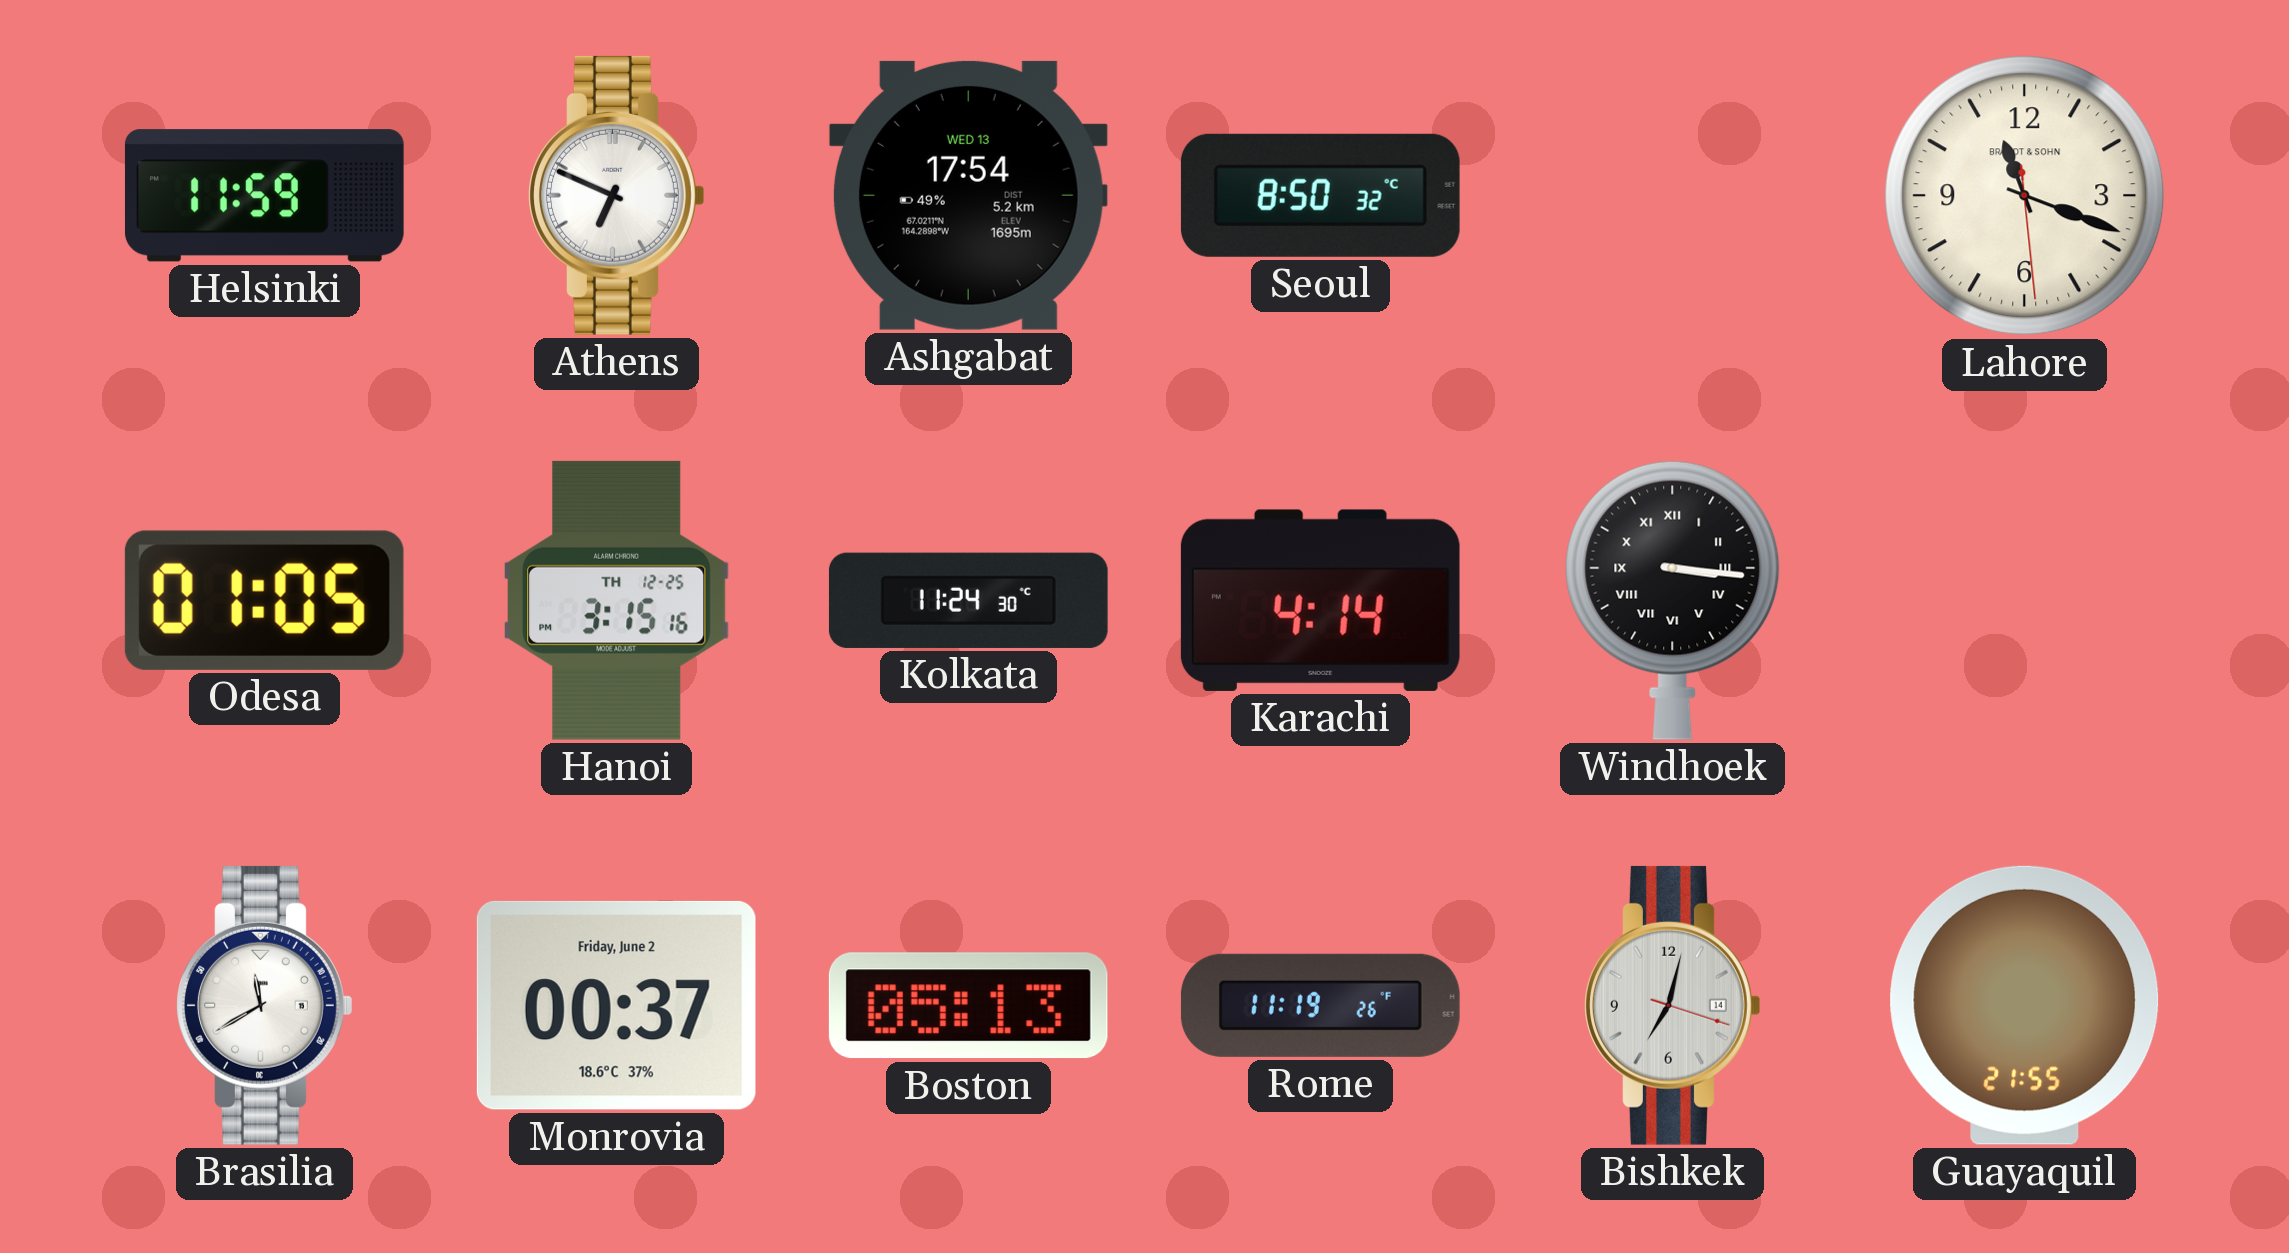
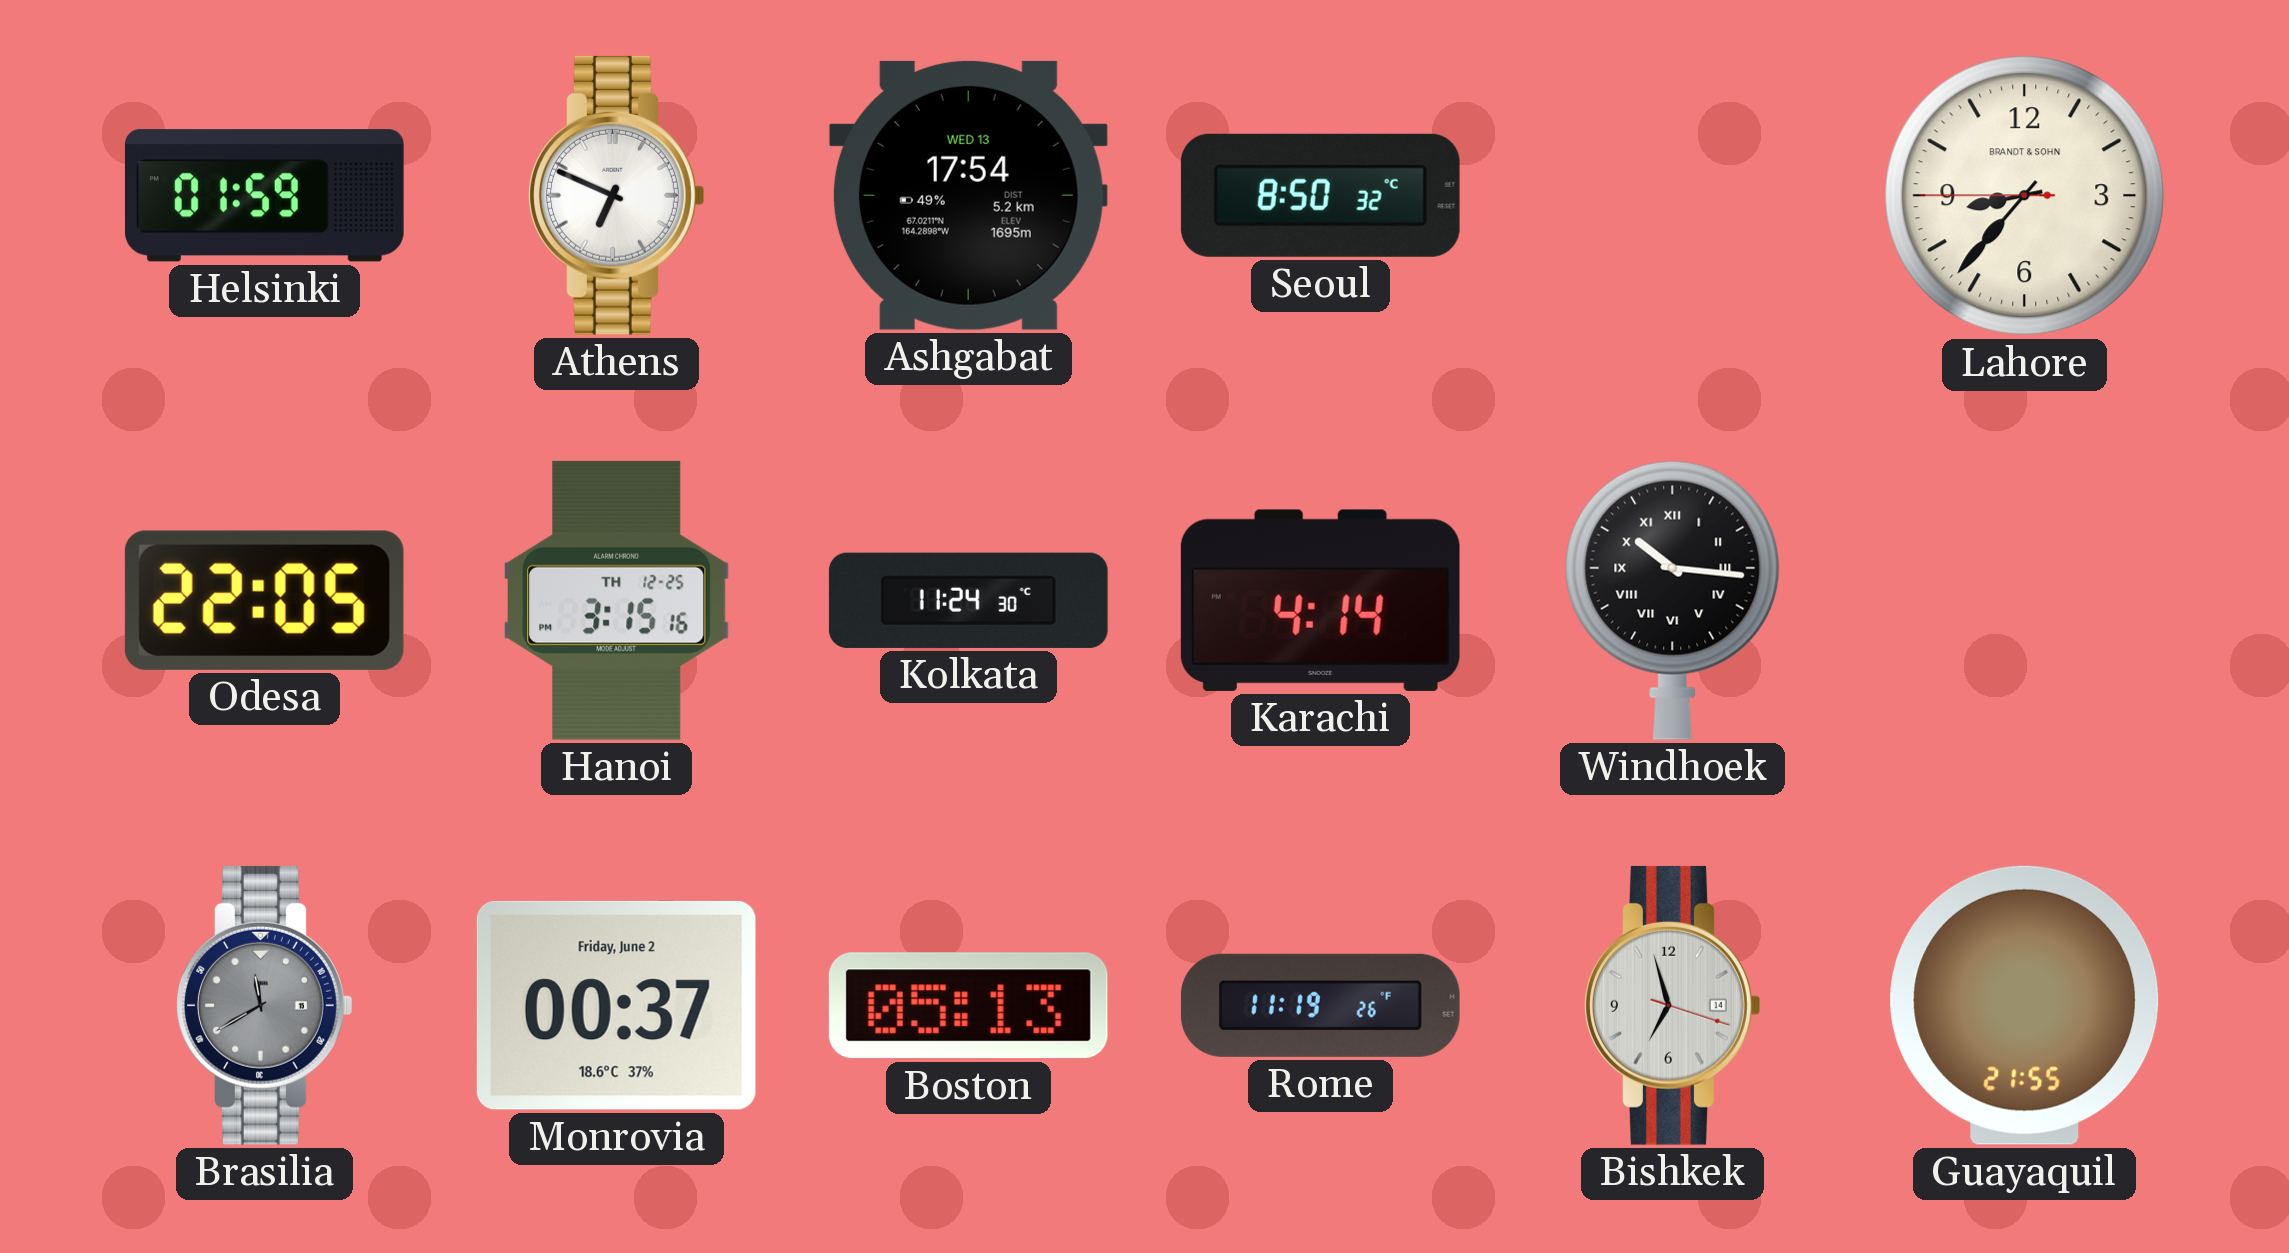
Helsinki: 11:59 -> 01:59 (264, 196)
Lahore: 11:18 -> 8:36 (2025, 196)
Odesa: 01:05 -> 22:05 (264, 600)
Windhoek: 3:16 -> 10:16 (1673, 600)
Brasilia dial: white -> grey (265, 1005)
Bishkek: 7:02 -> 6:57 (1673, 1005)
